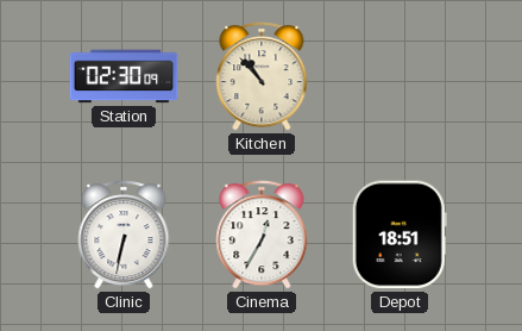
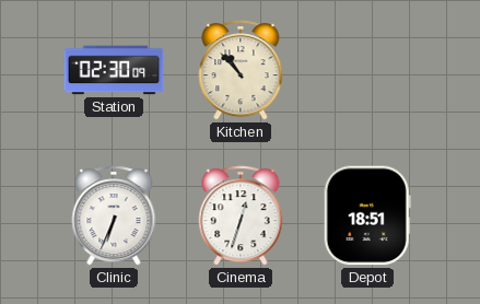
Clinic: 6:32 -> 6:34 (114, 215)
Cinema: 12:35 -> 12:33 (241, 215)
